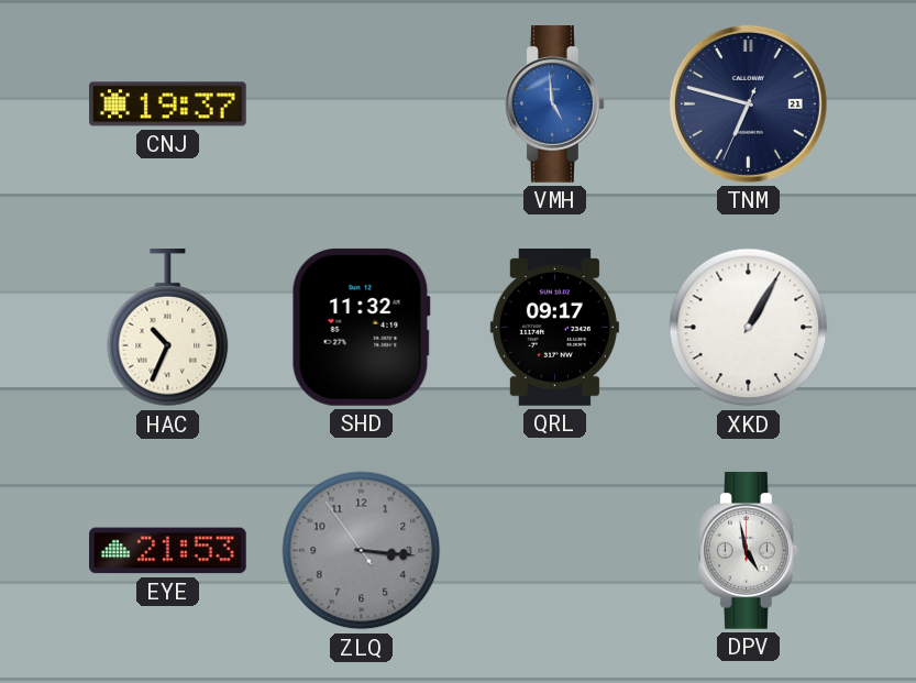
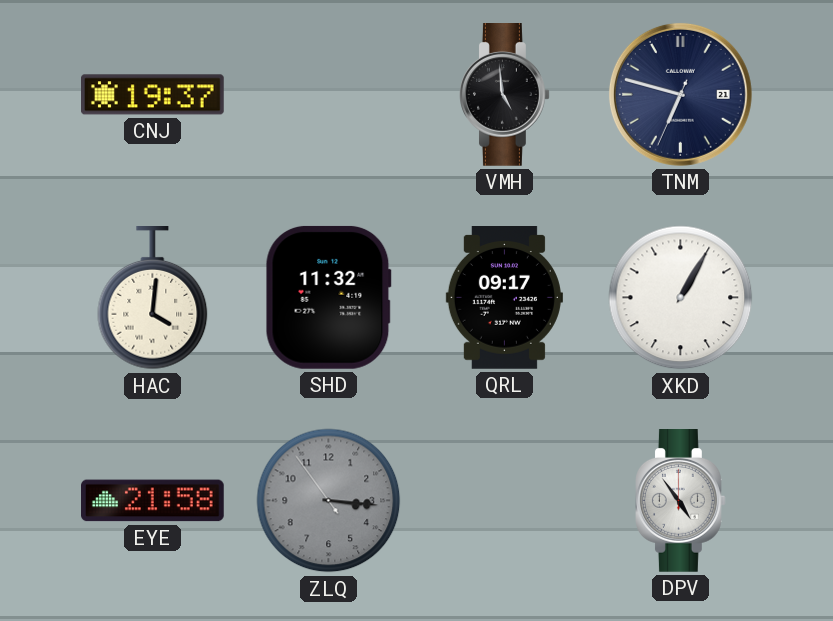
VMH dial: blue -> black (505, 95)
HAC: 10:34 -> 4:01 (153, 299)
EYE: 21:53 -> 21:58 (153, 501)
DPV: 4:58 -> 4:54 (681, 501)
